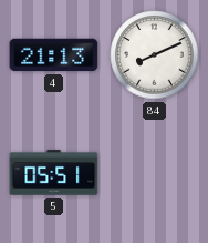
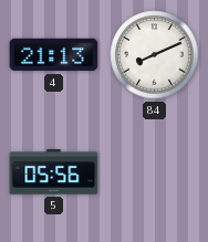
5: 05:51 -> 05:56 (54, 172)
